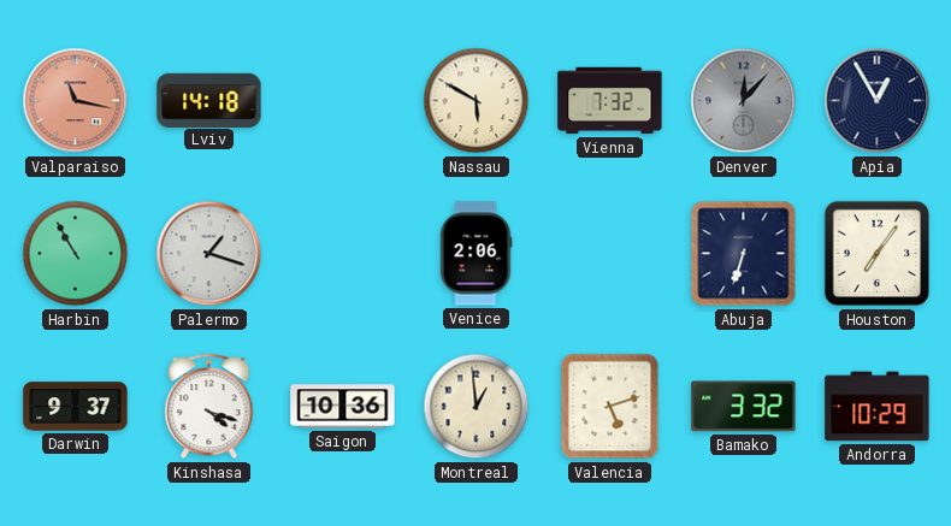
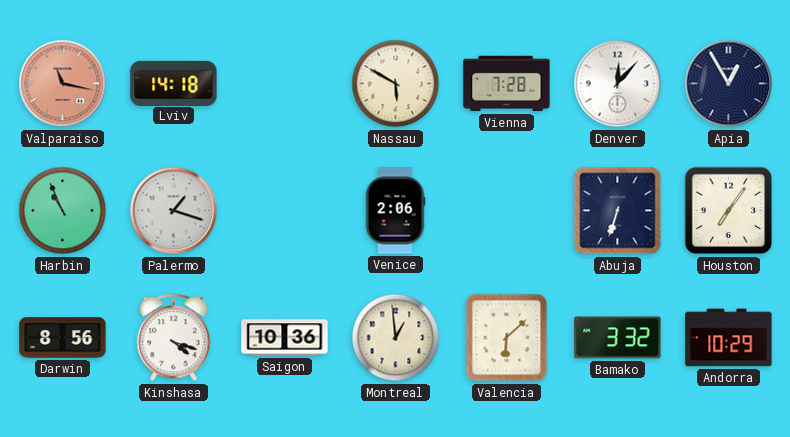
Vienna: 7:32 -> 7:28 (507, 84)
Denver dial: grey -> white (618, 84)
Harbin: 10:55 -> 10:56 (63, 211)
Darwin: 9:37 -> 8:56 (63, 338)
Valencia: 5:12 -> 6:08 (507, 338)
